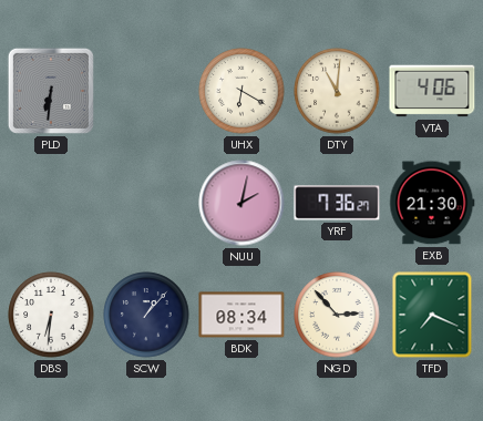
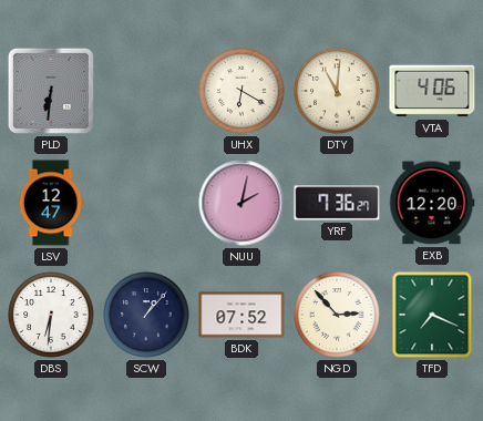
LSV: none -> 12:47 (51, 203)
EXB: 21:30 -> 12:20 (432, 203)
BDK: 08:34 -> 07:52 (242, 315)
